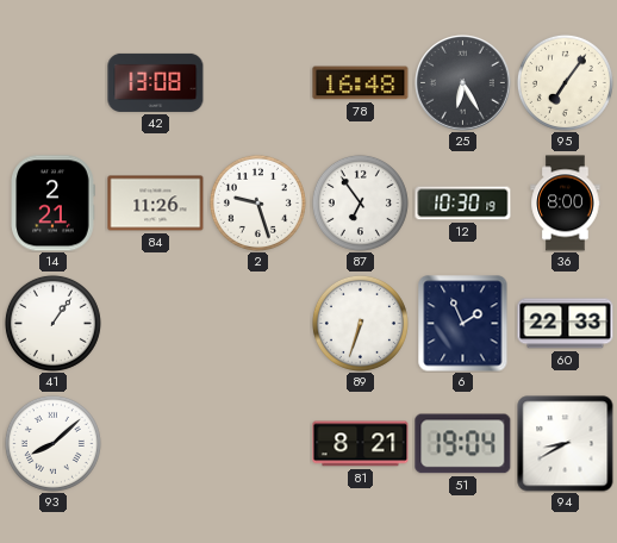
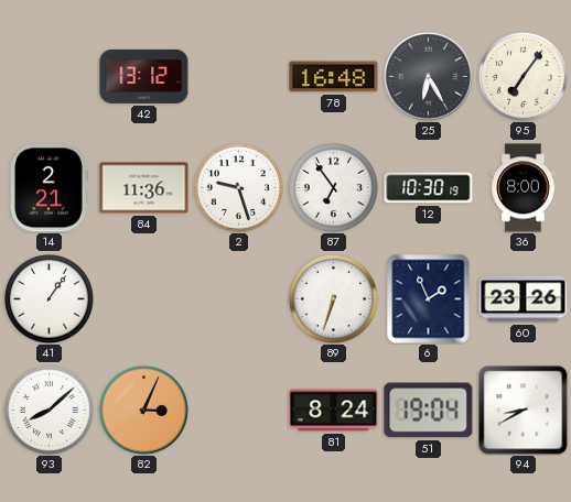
42: 13:08 -> 13:12 (144, 76)
84: 11:26 -> 11:36 (144, 188)
60: 22:33 -> 23:26 (524, 299)
82: none -> 3:04 (143, 410)
81: 8:21 -> 8:24 (334, 411)
